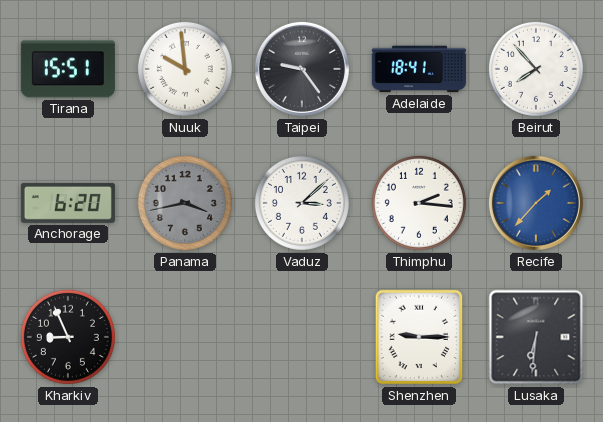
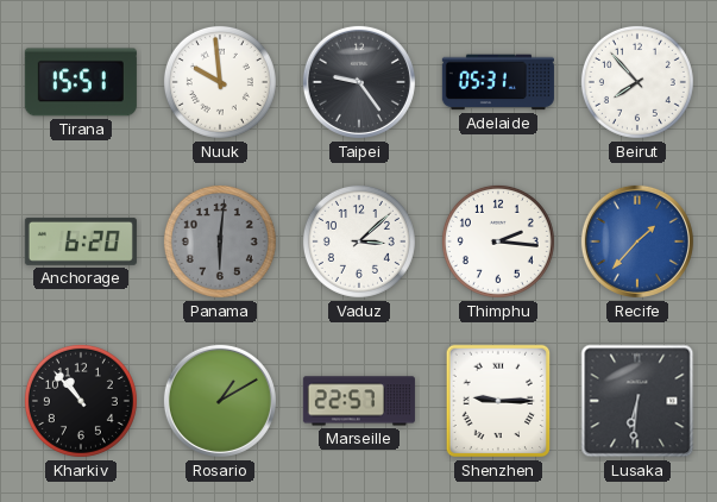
Adelaide: 18:41 -> 05:31 (498, 82)
Panama: 3:43 -> 6:01 (220, 241)
Kharkiv: 8:56 -> 10:53 (81, 401)
Rosario: none -> 1:10 (220, 401)
Marseille: none -> 22:57 (359, 401)
